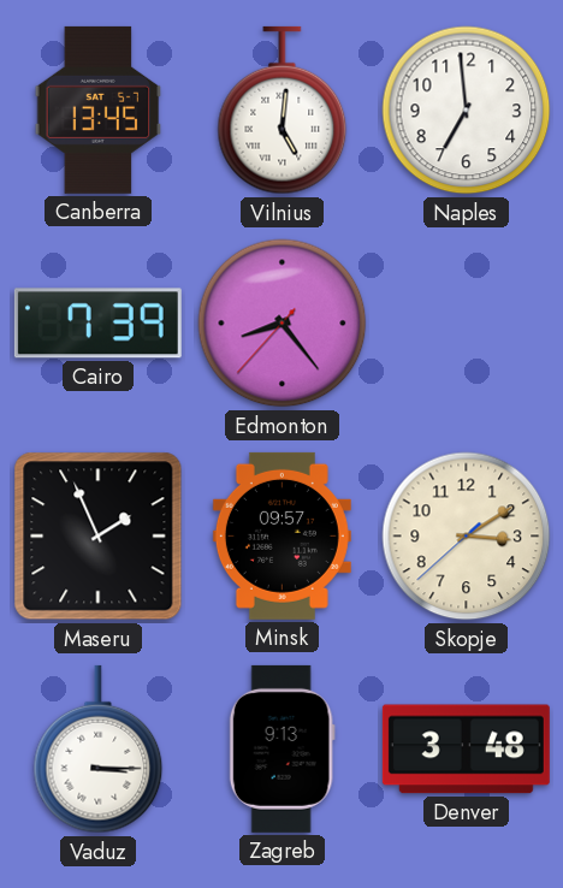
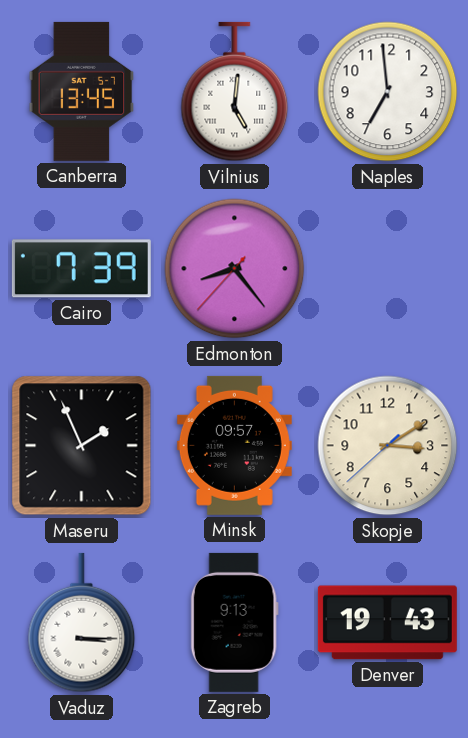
Denver: 3:48 -> 19:43 (387, 623)
